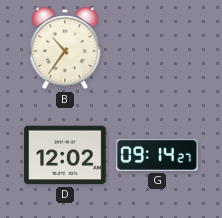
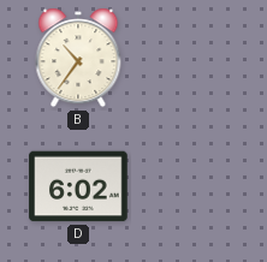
D: 12:02 -> 6:02 (78, 186)
G: 09:14 -> none (157, 155)
